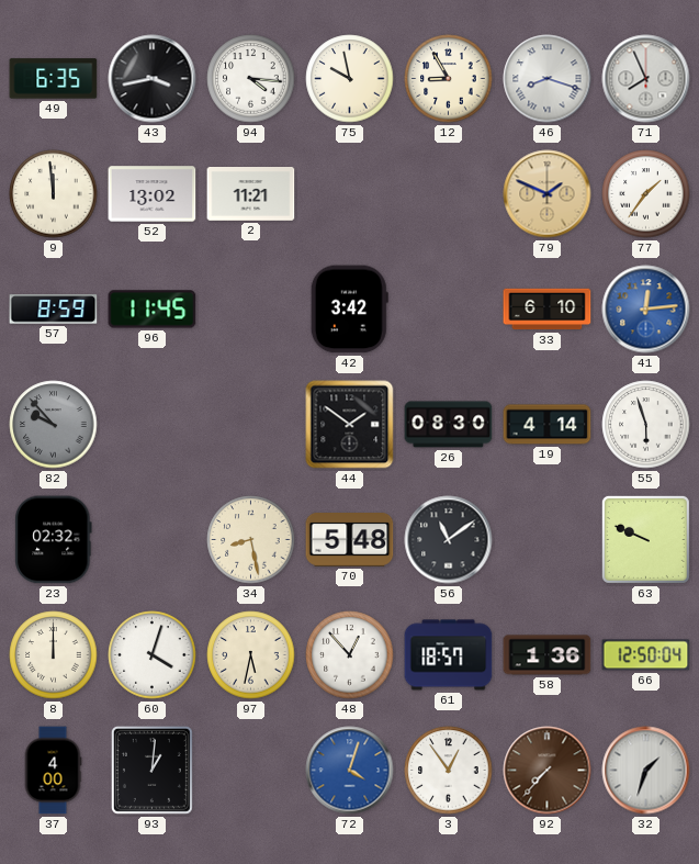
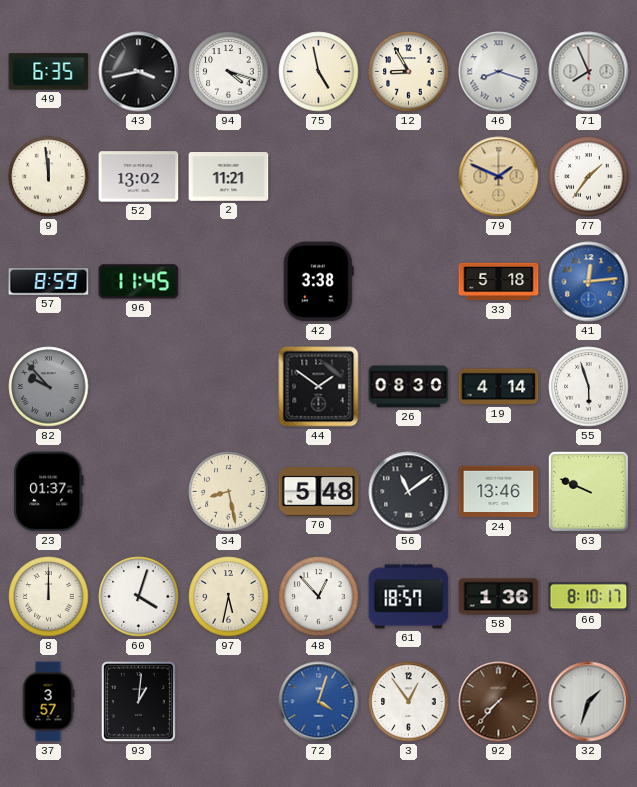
94: 4:16 -> 4:18 (229, 72)
75: 9:58 -> 4:58 (319, 72)
42: 3:42 -> 3:38 (318, 282)
33: 6:10 -> 5:18 (499, 282)
23: 02:32 -> 01:37 (49, 492)
24: none -> 13:46 (499, 492)
66: 12:50 -> 8:10 (589, 597)
37: 4:00 -> 3:57 (48, 702)
